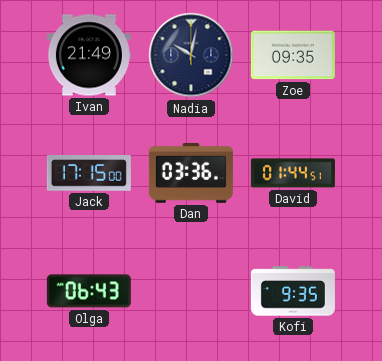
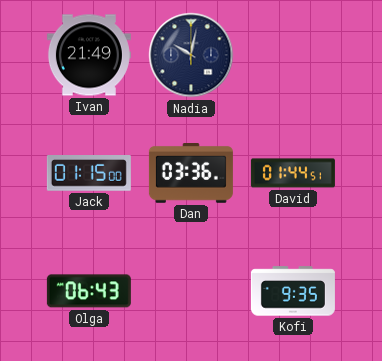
Zoe: 09:35 -> none (293, 55)
Jack: 17:15 -> 01:15 (89, 174)
